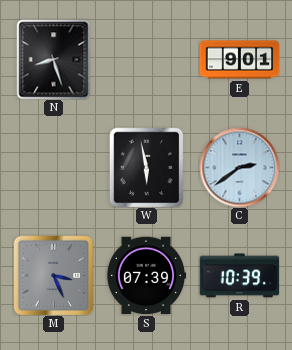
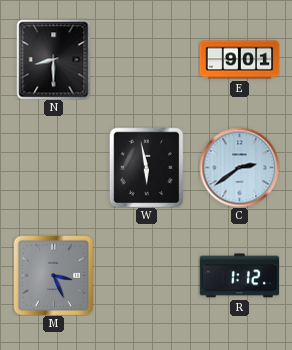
N: 8:27 -> 8:30 (54, 59)
S: 07:39 -> none (146, 276)
R: 10:39 -> 1:12 (239, 276)
